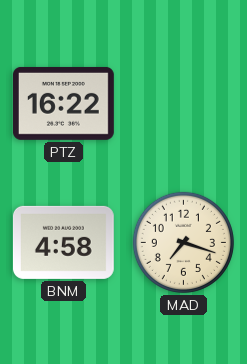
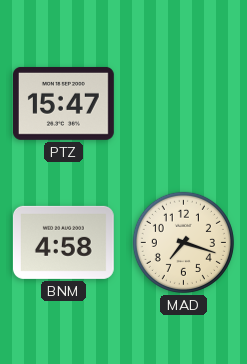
PTZ: 16:22 -> 15:47 (63, 103)
